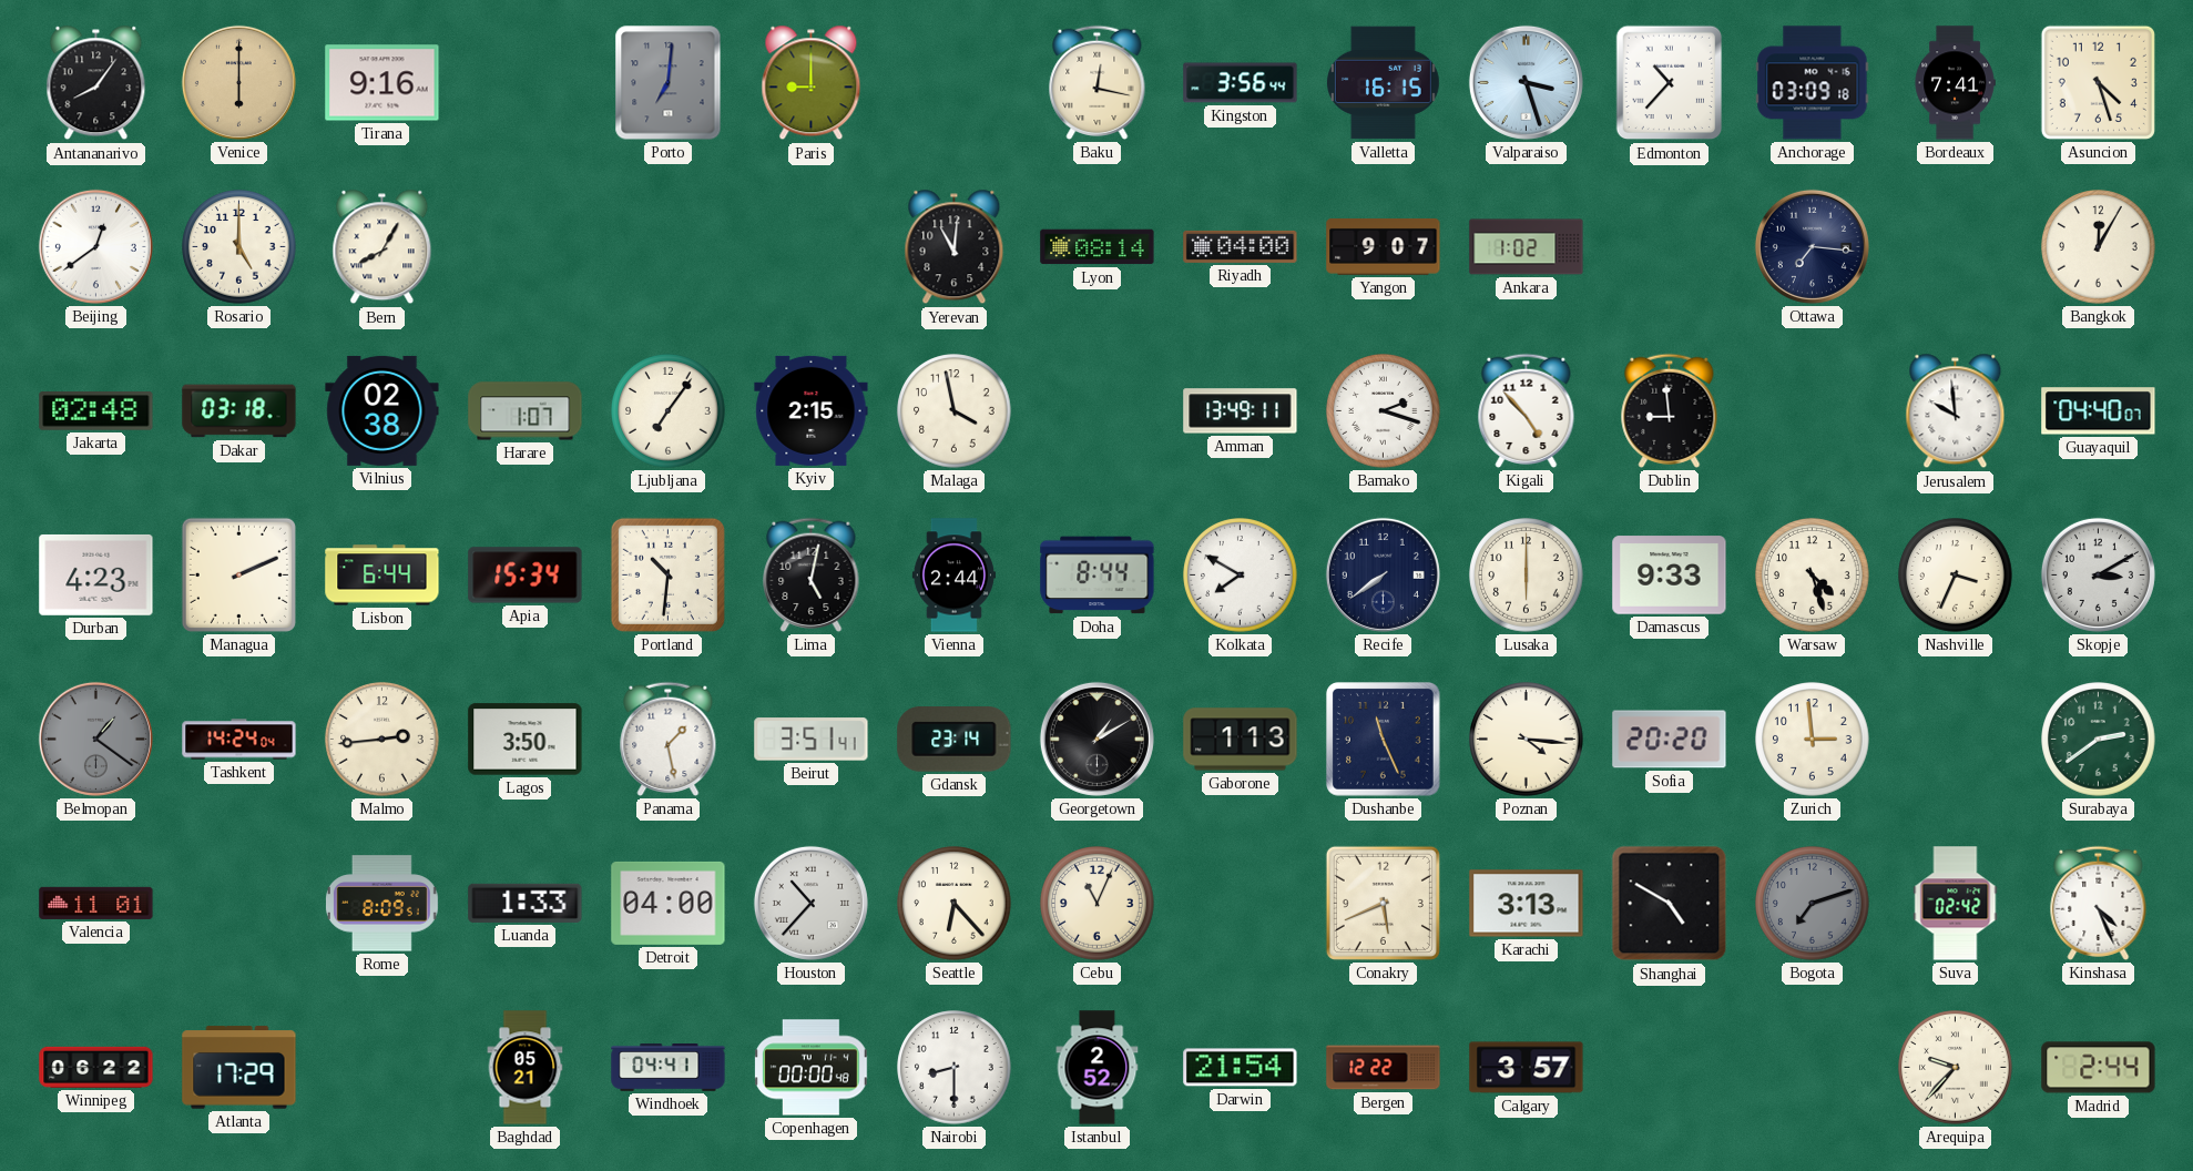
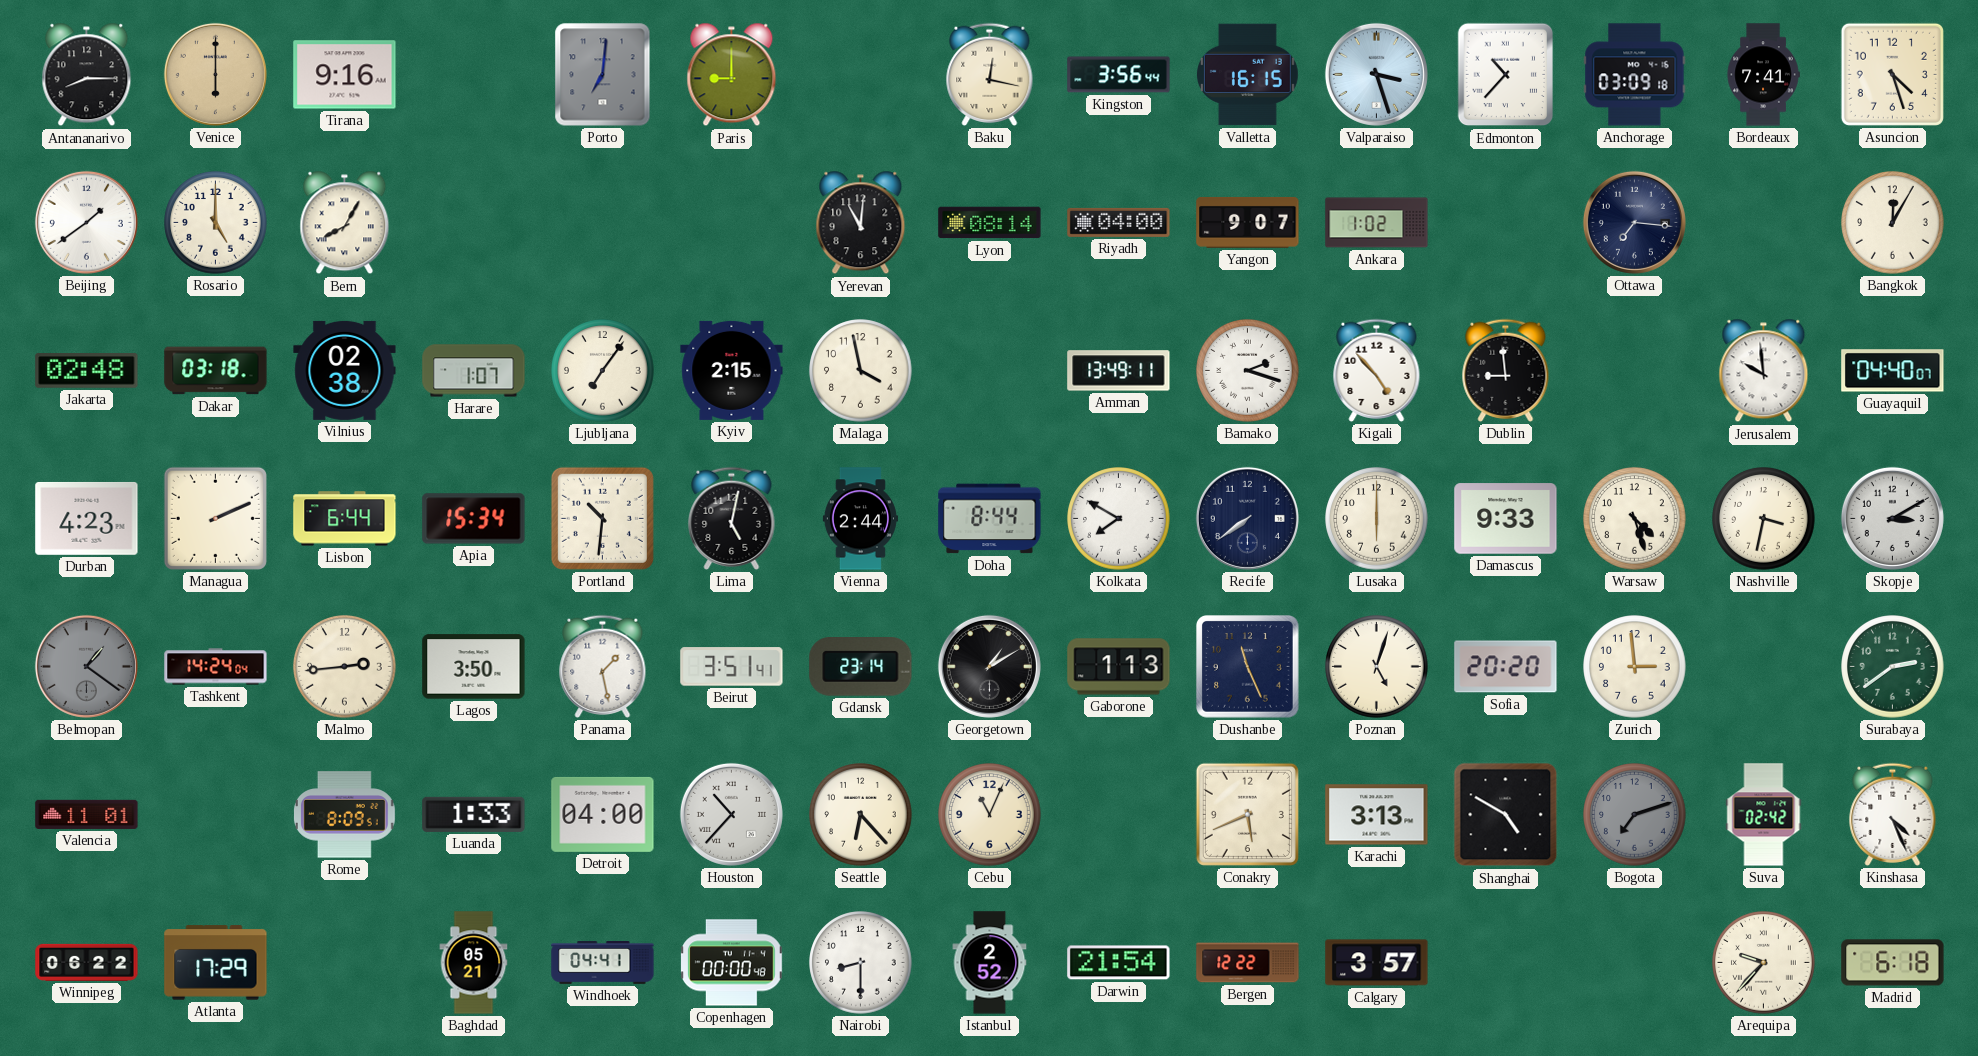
Antananarivo: 8:06 -> 8:15 (87, 75)
Beijing: 12:39 -> 1:39 (86, 222)
Nashville: 3:34 -> 3:32 (1764, 519)
Poznan: 4:16 -> 5:03 (1377, 667)
Madrid: 2:44 -> 6:18 (1893, 963)
